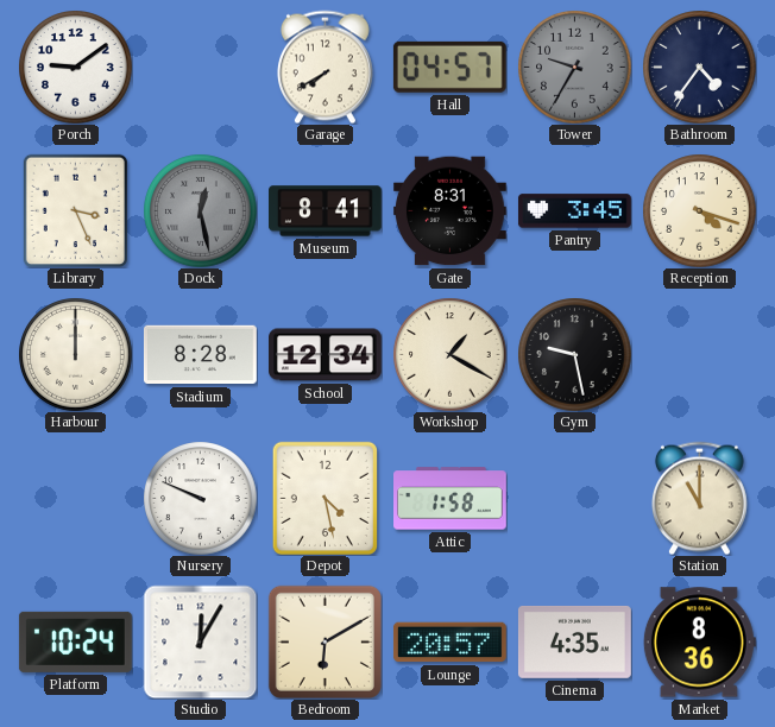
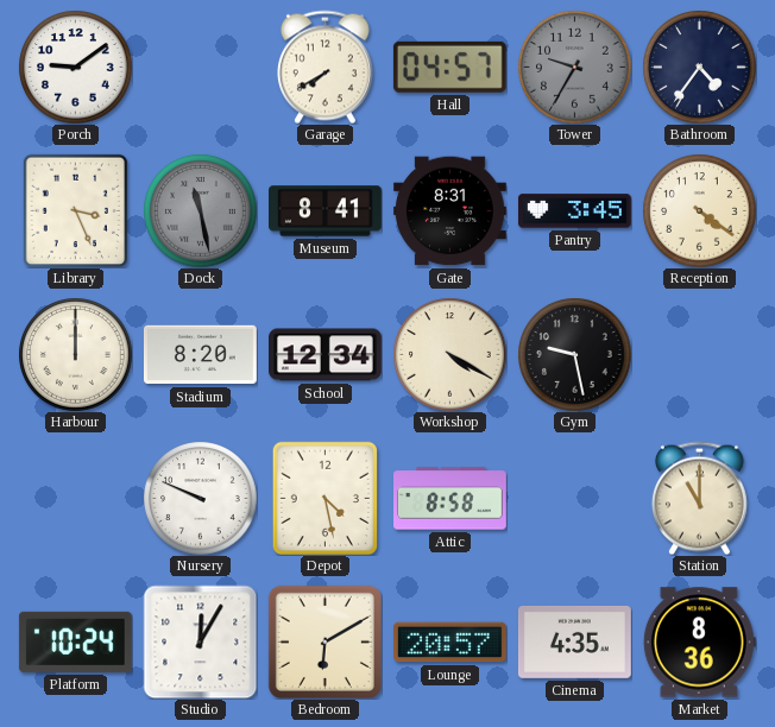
Dock: 12:28 -> 11:28 (200, 210)
Reception: 4:18 -> 4:21 (699, 210)
Stadium: 8:28 -> 8:20 (200, 355)
Workshop: 1:20 -> 4:20 (449, 354)
Attic: 1:58 -> 8:58 (450, 499)
